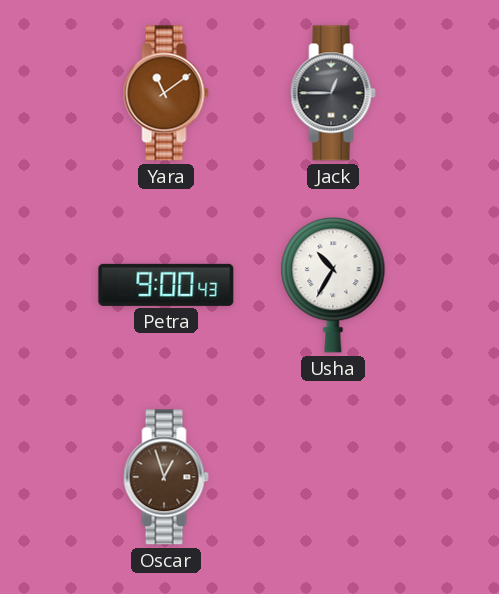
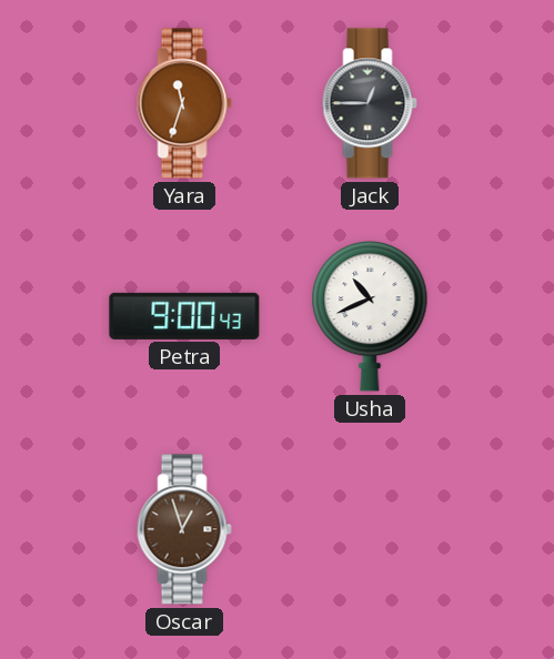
Yara: 11:09 -> 11:33 (184, 103)
Usha: 10:35 -> 10:41 (370, 317)
